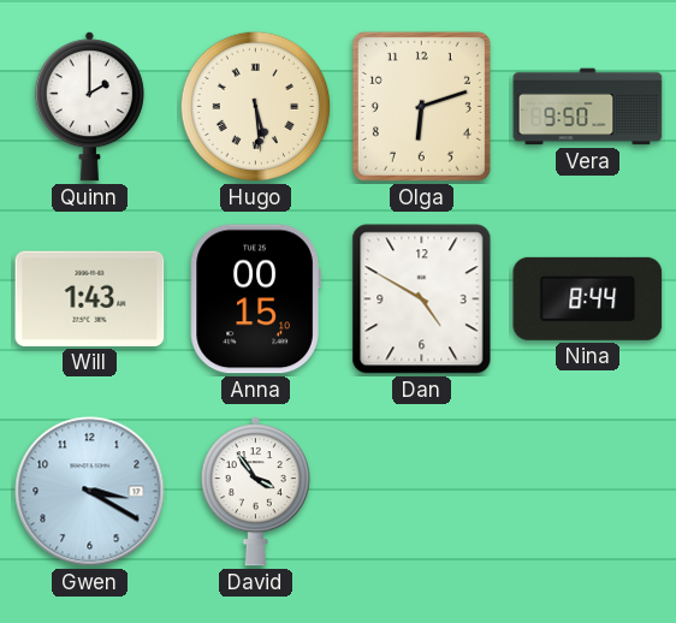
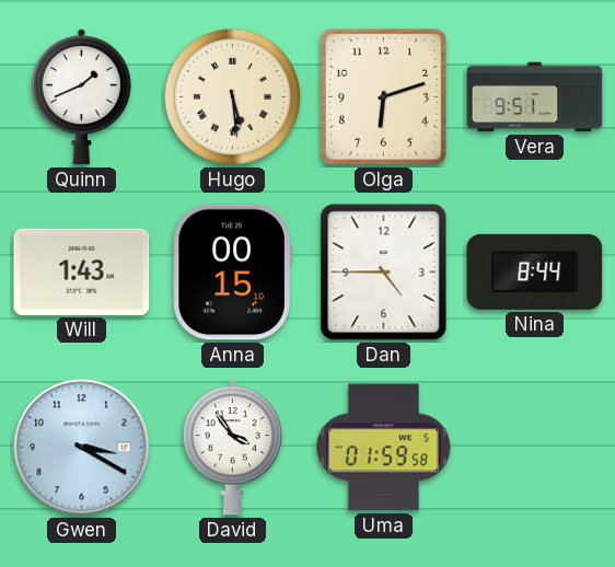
Quinn: 2:00 -> 1:41 (81, 97)
Vera: 9:50 -> 9:51 (535, 97)
Dan: 4:50 -> 4:45 (384, 273)
Uma: none -> 01:59 (384, 448)
